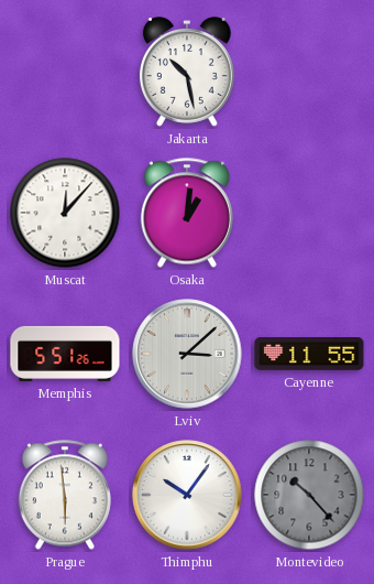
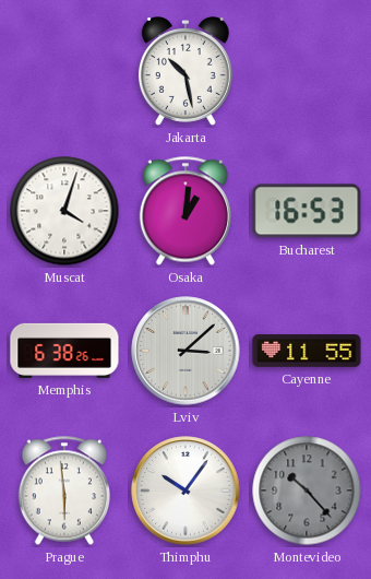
Muscat: 12:07 -> 4:03 (64, 211)
Bucharest: none -> 16:53 (307, 211)
Memphis: 5:51 -> 6:38 (64, 351)
